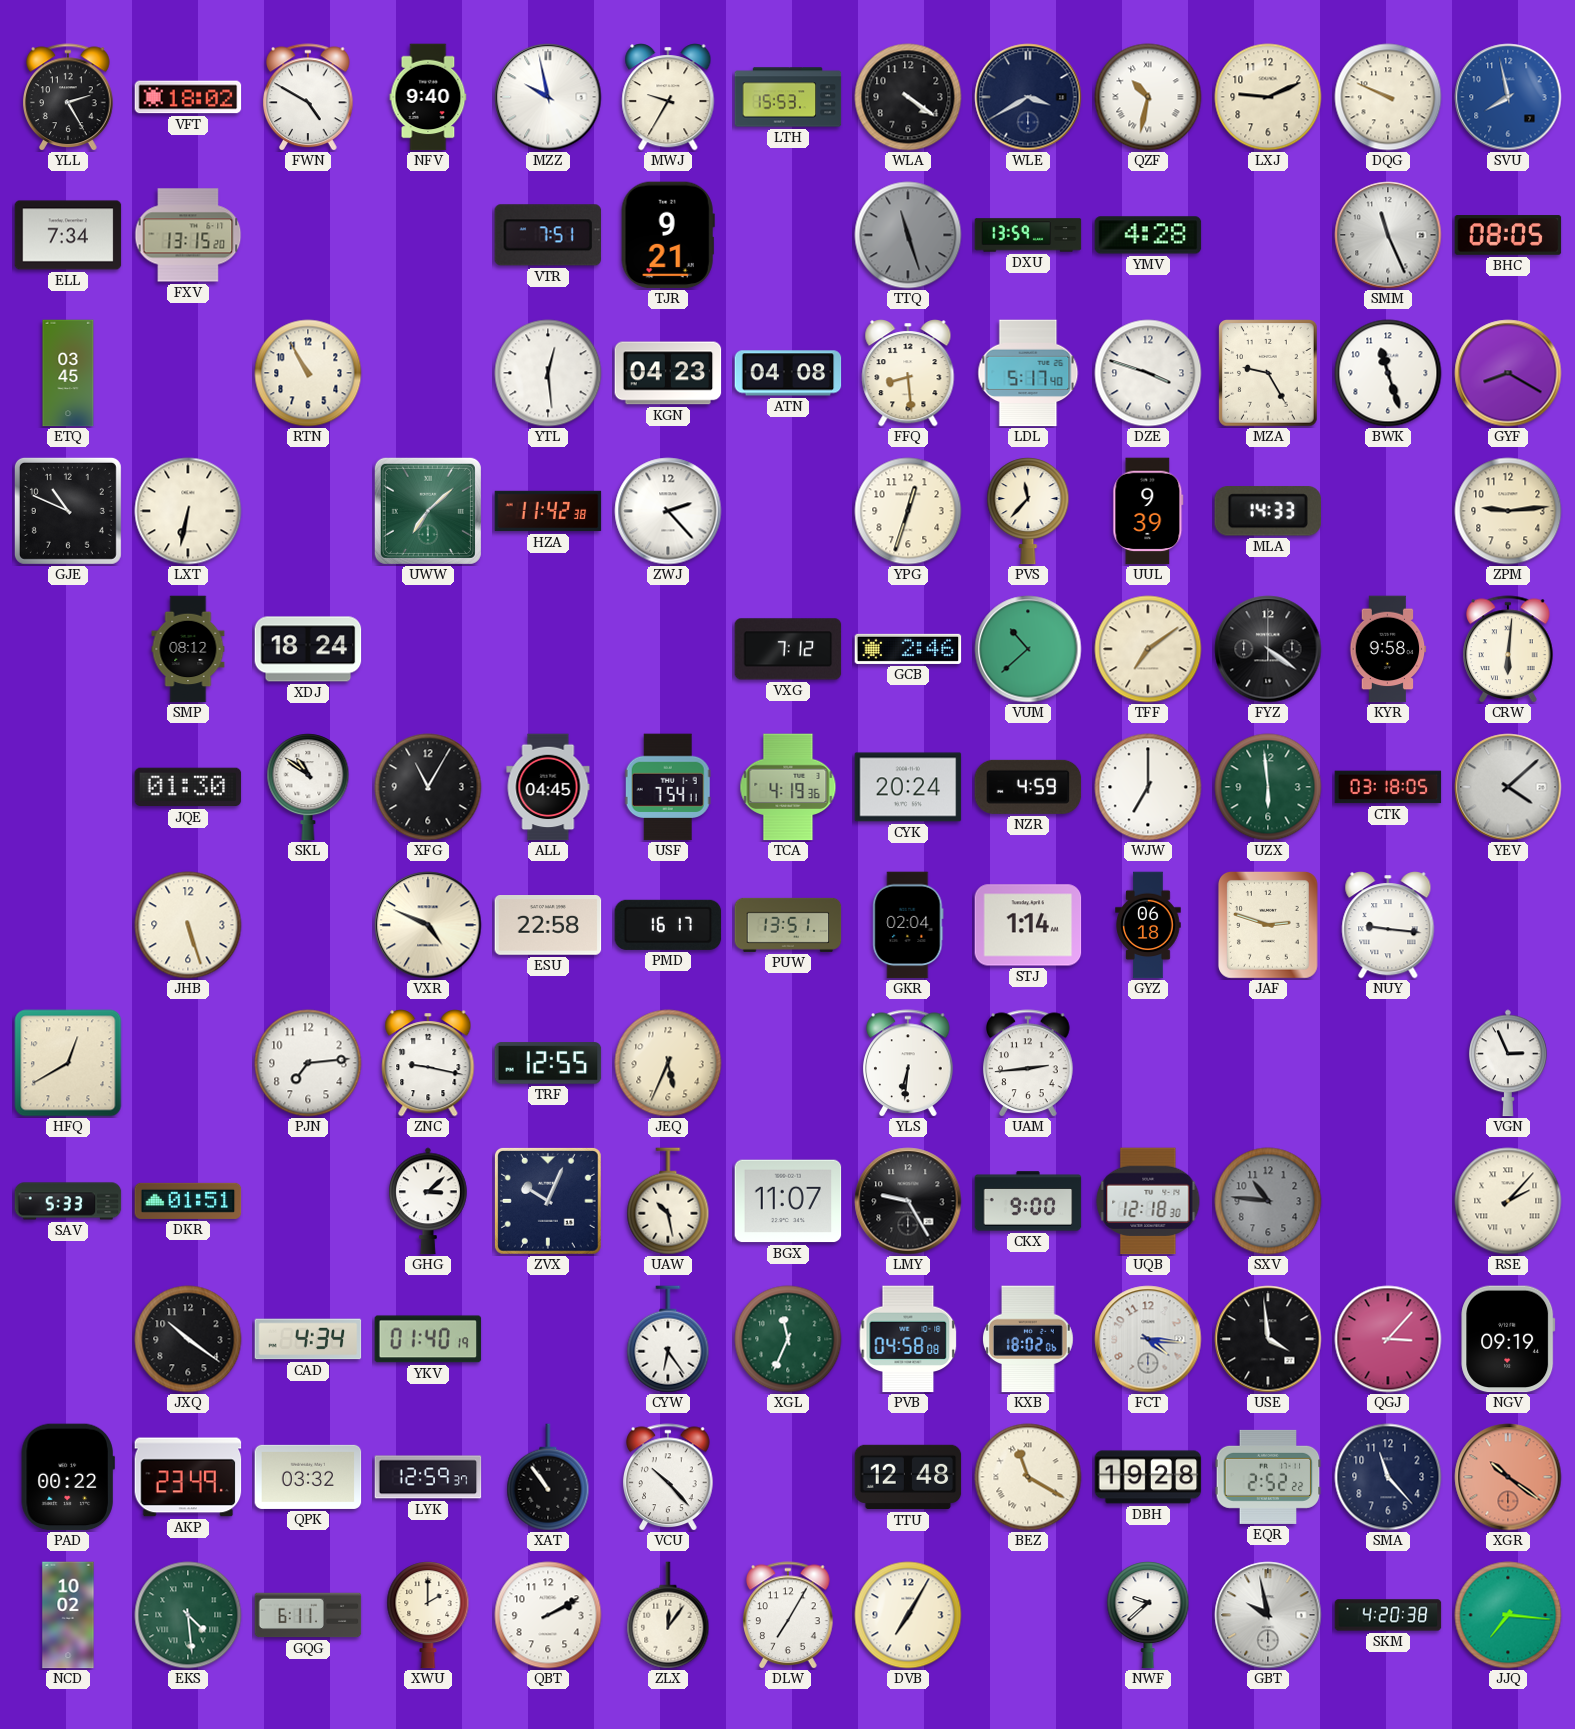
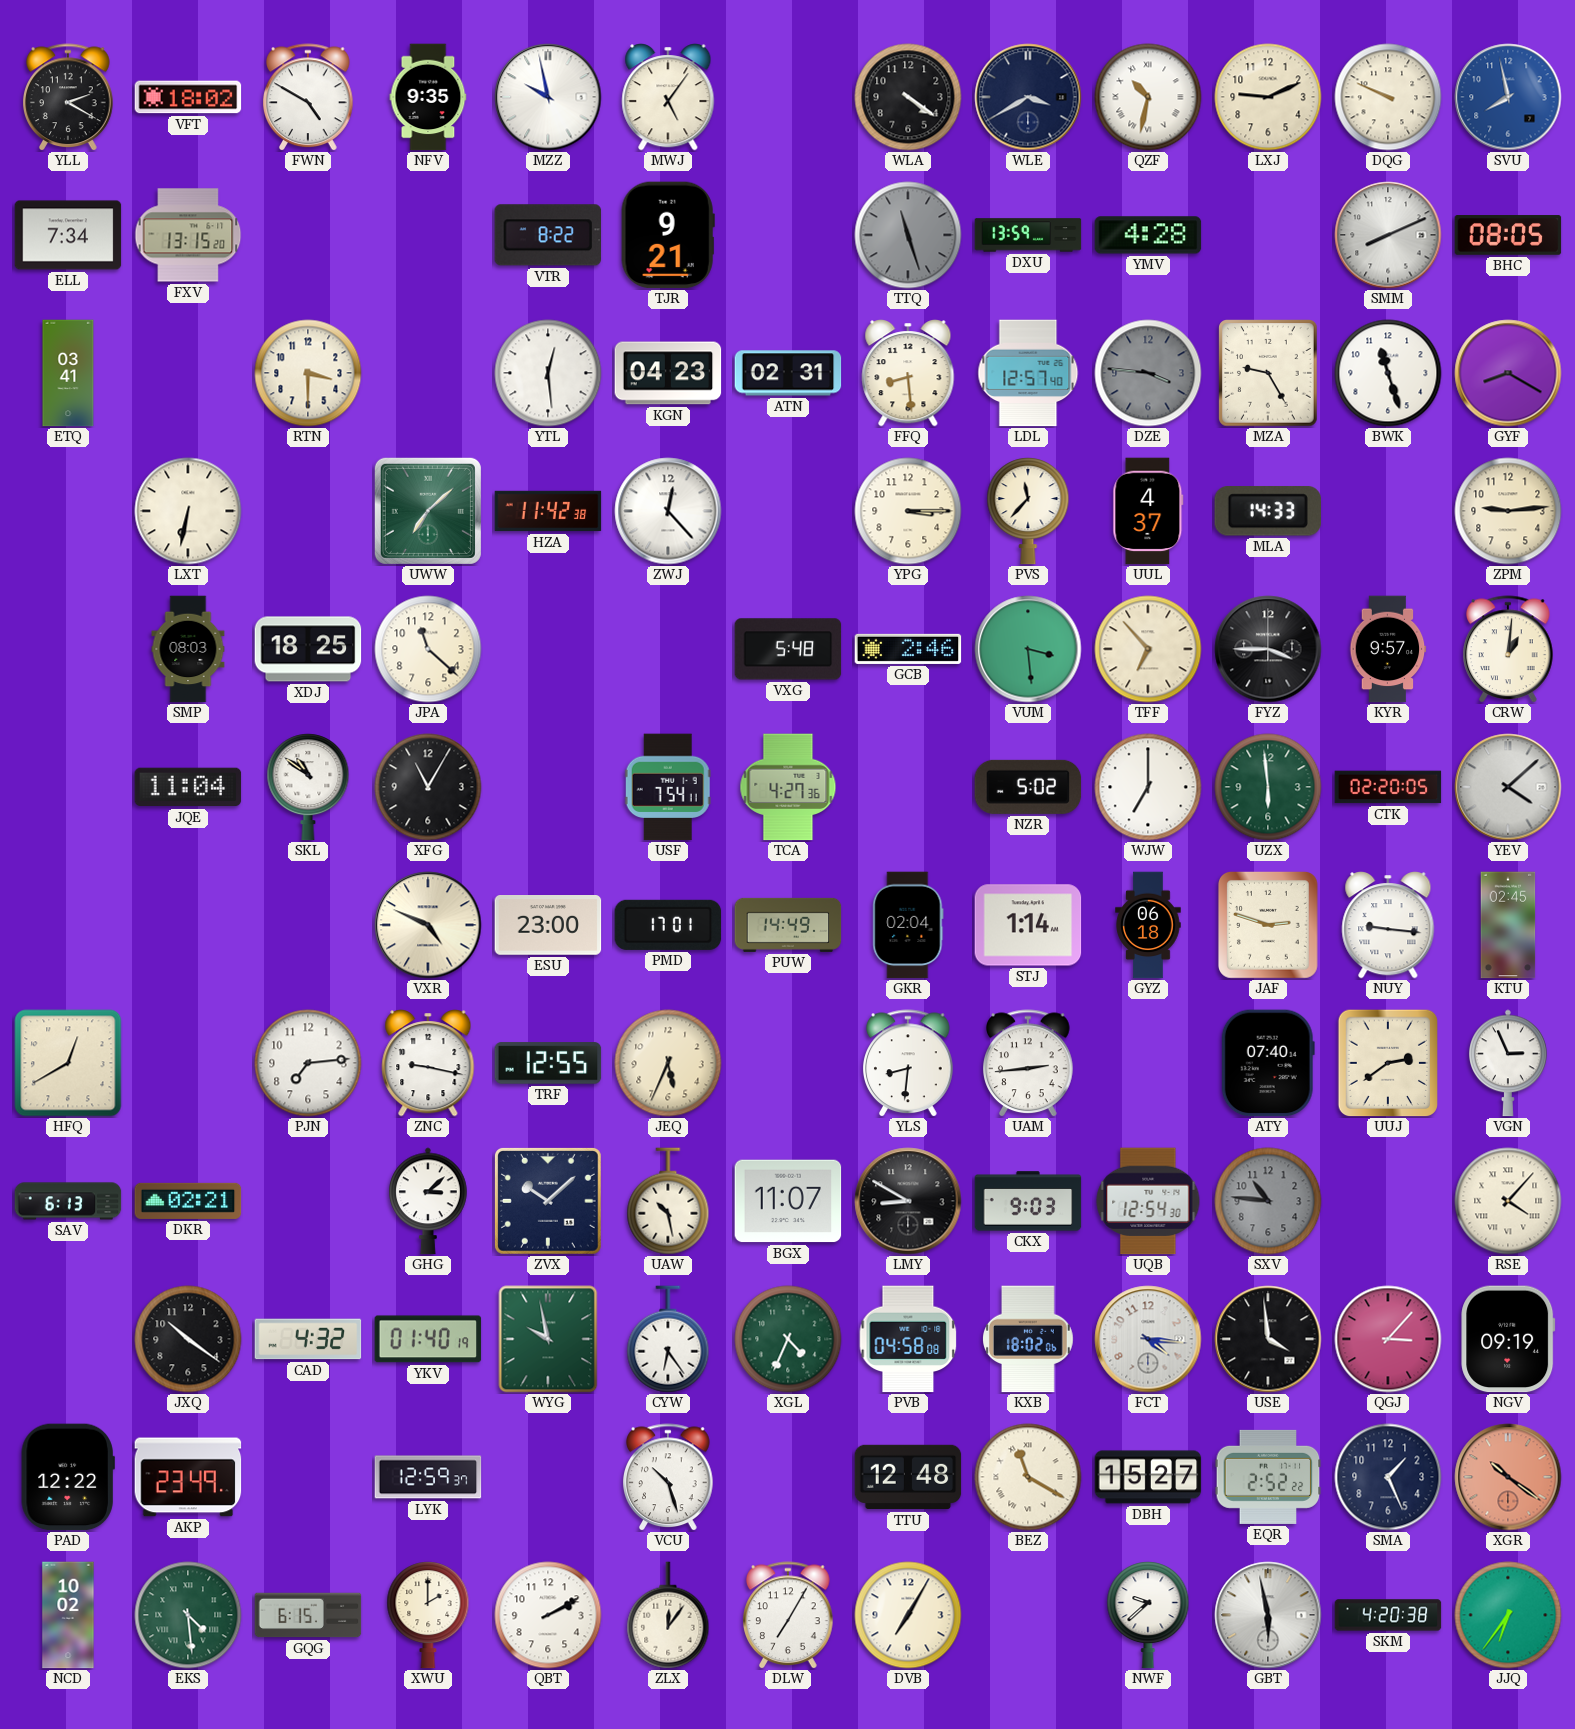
YLL: 2:25 -> 2:20 (68, 97)
NFV: 9:40 -> 9:35 (428, 97)
MWJ: 9:35 -> 5:06 (668, 98)
LTH: 15:53 -> none (788, 97)
VTR: 7:51 -> 8:22 (548, 235)
SMM: 11:26 -> 8:11 (1388, 235)
ETQ: 03:45 -> 03:41 (68, 373)
RTN: 10:55 -> 3:30 (308, 373)
ATN: 04:08 -> 02:31 (788, 373)
LDL: 5:17 -> 12:57 (1028, 373)
DZE: 3:48 -> 3:46 (1148, 373)
DZE dial: white -> grey (1148, 373)
GJE: 10:49 -> none (68, 511)
ZWJ: 2:23 -> 12:23 (668, 511)
YPG: 12:33 -> 3:15 (908, 511)
UUL: 9:39 -> 4:37 (1148, 511)
SMP: 08:12 -> 08:03 (188, 649)
XDJ: 18:24 -> 18:25 (308, 649)
JPA: none -> 11:22 (428, 649)
VXG: 7:12 -> 5:48 (788, 649)
VUM: 10:38 -> 3:29 (1028, 649)
TFF: 7:09 -> 6:53 (1148, 649)
FYZ: 4:21 -> 3:45 (1268, 649)
KYR: 9:58 -> 9:57 (1388, 649)
CRW: 6:01 -> 1:01 (1508, 649)
JQE: 01:30 -> 11:04 (188, 787)
ALL: 04:45 -> none (548, 787)
TCA: 4:19 -> 4:27 (788, 787)
CYK: 20:24 -> none (908, 787)
NZR: 4:59 -> 5:02 (1028, 787)
CTK: 03:18 -> 02:20 (1388, 787)
JHB: 5:27 -> none (188, 925)
ESU: 22:58 -> 23:00 (548, 926)
PMD: 16:17 -> 17:01 (668, 925)
PUW: 13:51 -> 14:49 (788, 925)
KTU: none -> 02:45 (1508, 925)
YLS: 6:31 -> 8:31 (908, 1063)
ATY: none -> 07:40 (1268, 1063)
UUJ: none -> 2:39 (1387, 1063)
SAV: 5:33 -> 6:13 (68, 1201)
DKR: 01:51 -> 02:21 (188, 1201)
ZVX: 10:04 -> 10:08 (548, 1201)
LMY: 9:25 -> 8:50 (908, 1201)
CKX: 9:00 -> 9:03 (1028, 1201)
UQB: 12:18 -> 12:54 (1148, 1201)
RSE: 2:07 -> 4:07 (1508, 1201)
CAD: 4:34 -> 4:32 (308, 1339)
WYG: none -> 9:58 (548, 1339)
XGL: 11:34 -> 4:34 (788, 1339)
PAD: 00:22 -> 12:22 (68, 1477)
QPK: 03:32 -> none (308, 1477)
XAT: 10:54 -> none (548, 1477)
VCU: 10:23 -> 10:27 (668, 1477)
DBH: 19:28 -> 15:27 (1148, 1477)
SMA: 11:23 -> 1:26 (1388, 1477)
GQG: 6:11 -> 6:15 (308, 1615)
GBT: 9:58 -> 5:58 (1268, 1615)
JJQ: 7:16 -> 6:36 (1508, 1615)
